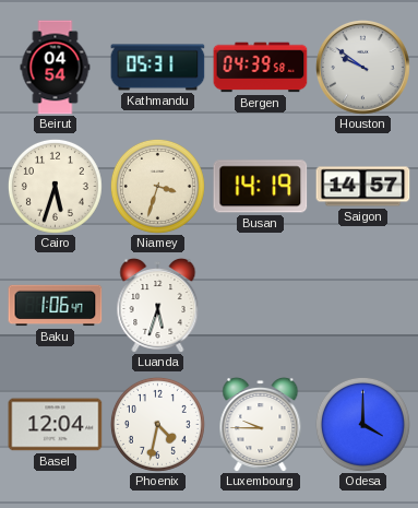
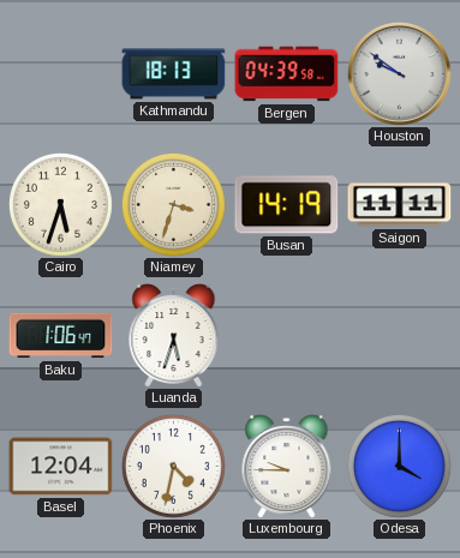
Beirut: 04:54 -> none (56, 68)
Kathmandu: 05:31 -> 18:13 (174, 74)
Saigon: 14:57 -> 11:11 (400, 205)
